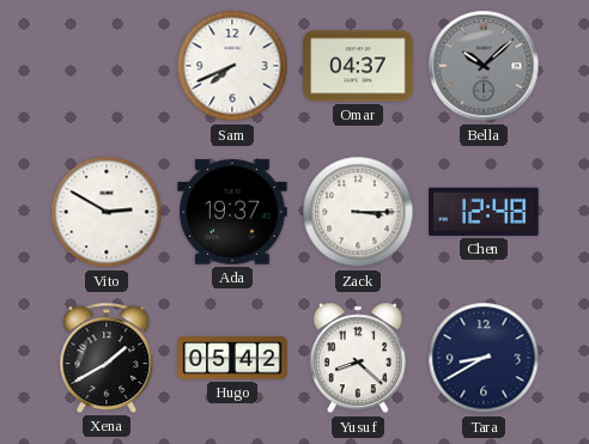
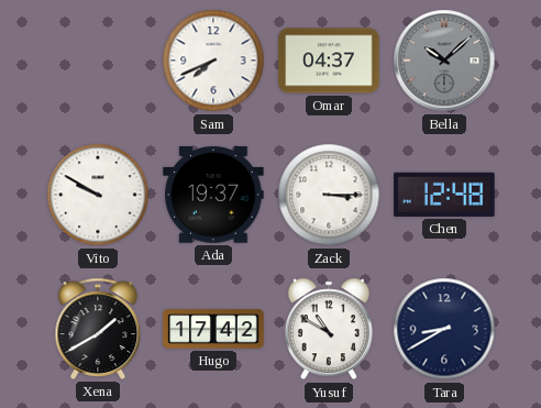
Vito: 2:50 -> 9:50 (98, 195)
Hugo: 05:42 -> 17:42 (213, 329)
Yusuf: 8:22 -> 10:50 (329, 329)
